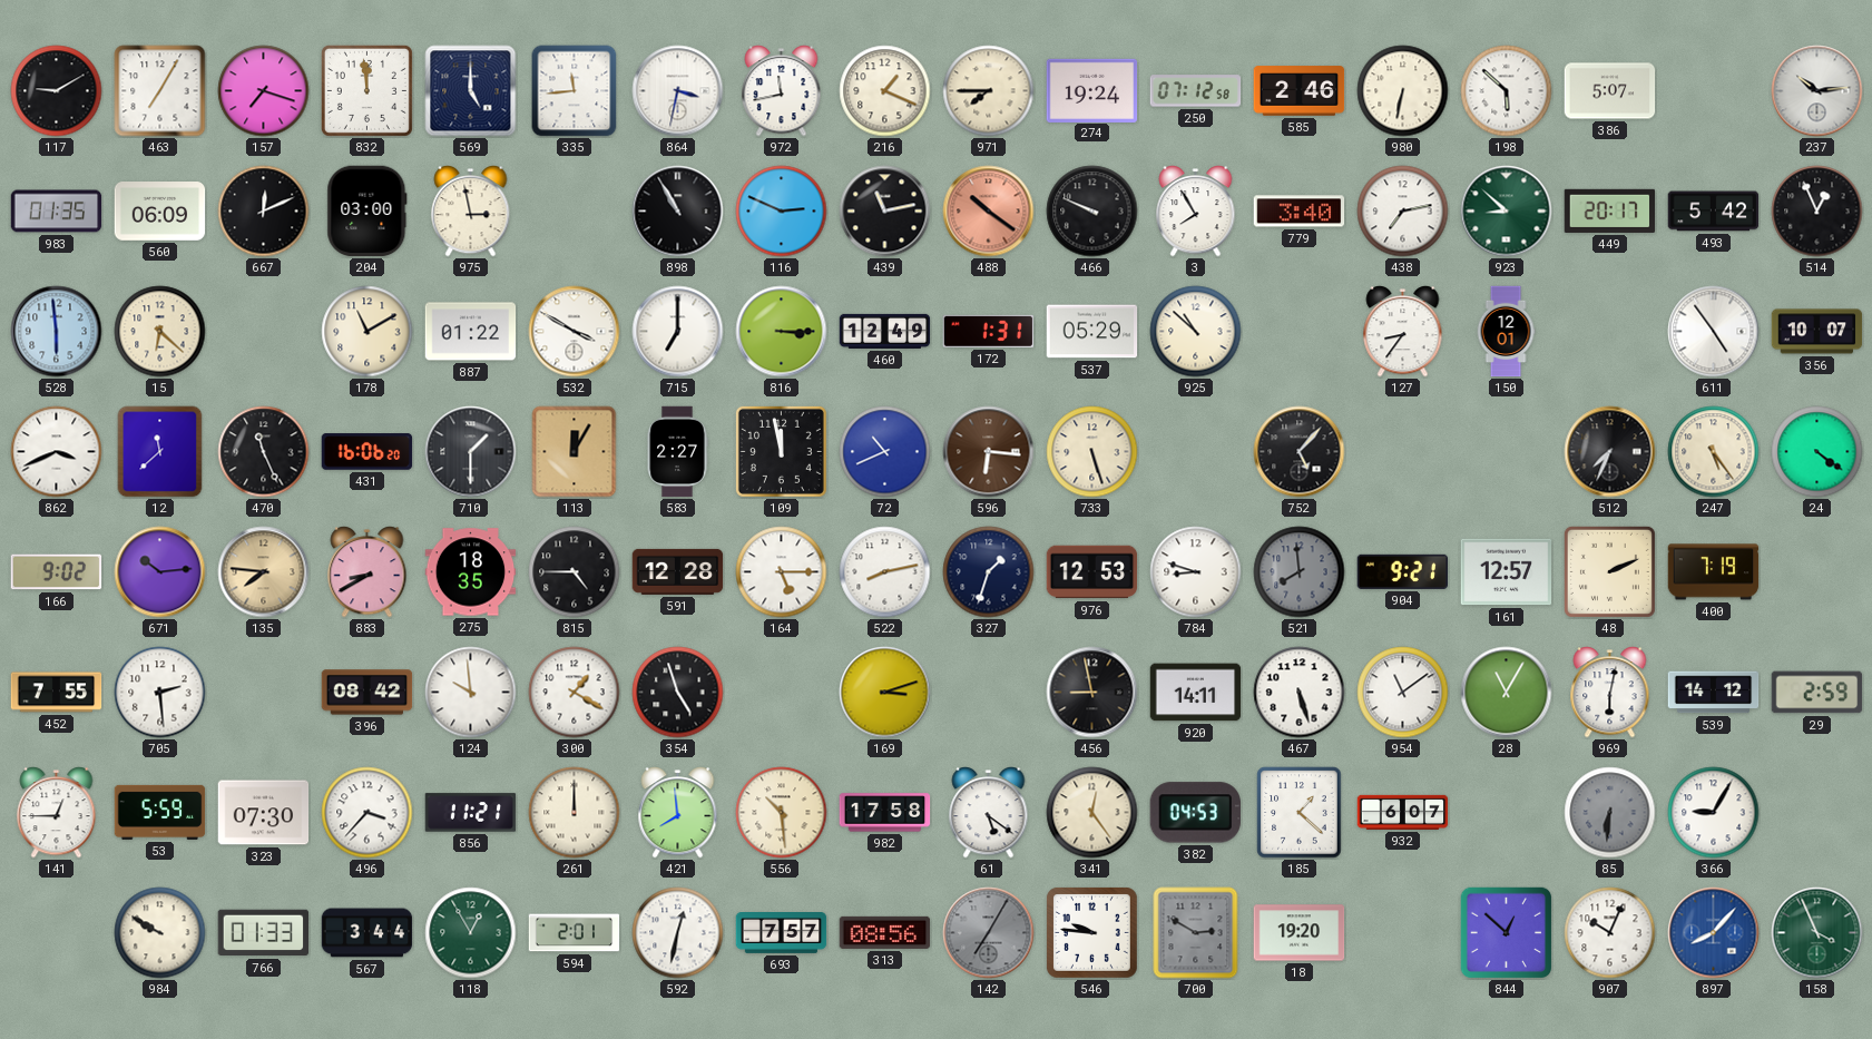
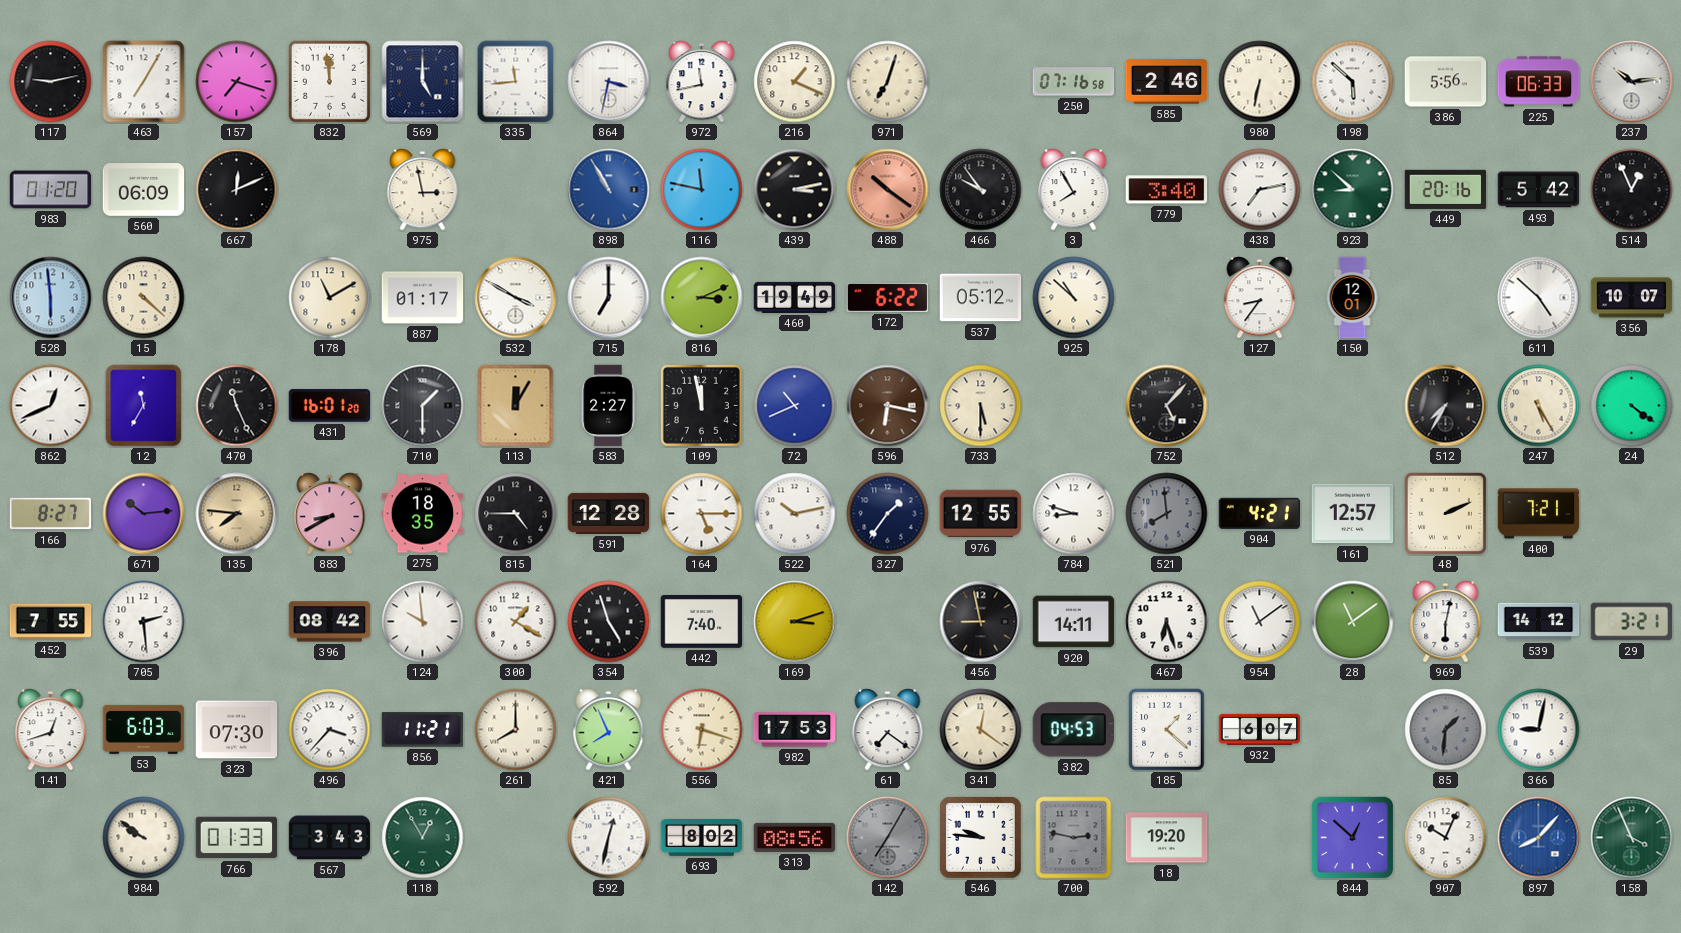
117: 9:10 -> 9:13 (51, 82)
971: 7:45 -> 7:03 (888, 82)
274: 19:24 -> none (1092, 90)
250: 07:12 -> 07:16 (1074, 82)
386: 5:07 -> 5:56 (1446, 82)
225: none -> 06:33 (1539, 82)
983: 01:35 -> 01:20 (51, 190)
204: 03:00 -> none (367, 212)
898 dial: black -> blue (609, 190)
116: 2:49 -> 11:47 (702, 190)
439: 11:13 -> 3:13 (795, 190)
466: 9:49 -> 9:54 (981, 190)
449: 20:17 -> 20:16 (1446, 189)
15: 6:22 -> 4:22 (144, 298)
887: 01:22 -> 01:17 (423, 298)
816: 3:15 -> 3:11 (702, 298)
460: 12:49 -> 19:49 (795, 297)
172: 1:31 -> 6:22 (888, 297)
537: 05:29 -> 05:12 (981, 298)
611: 4:54 -> 4:52 (1539, 298)
862: 3:41 -> 12:41 (51, 406)
12: 11:38 -> 11:35 (144, 406)
431: 16:06 -> 16:01 (330, 406)
596: 6:16 -> 6:17 (888, 406)
733: 5:27 -> 5:30 (981, 406)
512: 7:34 -> 7:35 (1446, 406)
247: 5:24 -> 5:25 (1539, 406)
166: 9:02 -> 8:27 (51, 514)
522: 8:13 -> 10:13 (795, 514)
327: 1:33 -> 1:36 (888, 514)
976: 12:53 -> 12:55 (981, 514)
904: 9:21 -> 4:21 (1259, 513)
400: 7:19 -> 7:21 (1539, 514)
442: none -> 7:40 (702, 622)
467: 5:27 -> 6:27 (1167, 622)
28: 11:05 -> 11:09 (1353, 622)
29: 2:59 -> 3:21 (1632, 622)
141: 12:45 -> 12:42 (51, 730)
53: 5:59 -> 6:03 (144, 729)
261: 12:00 -> 8:00 (516, 730)
421: 7:59 -> 7:56 (609, 730)
556: 10:29 -> 6:18 (702, 730)
982: 17:58 -> 17:53 (795, 730)
61: 5:21 -> 7:21 (888, 730)
341: 12:24 -> 12:21 (981, 730)
85: 6:31 -> 1:31 (1446, 730)
366: 9:05 -> 9:02 (1539, 730)
984: 9:50 -> 9:51 (144, 838)
567: 3:44 -> 3:43 (330, 838)
594: 2:01 -> none (575, 933)
693: 7:57 -> 8:02 (702, 838)
700: 2:50 -> 2:47 (1074, 838)
